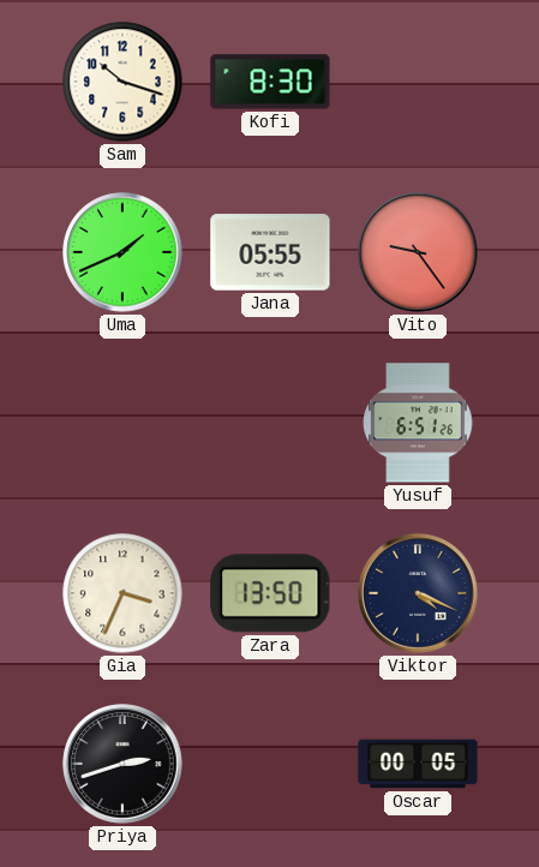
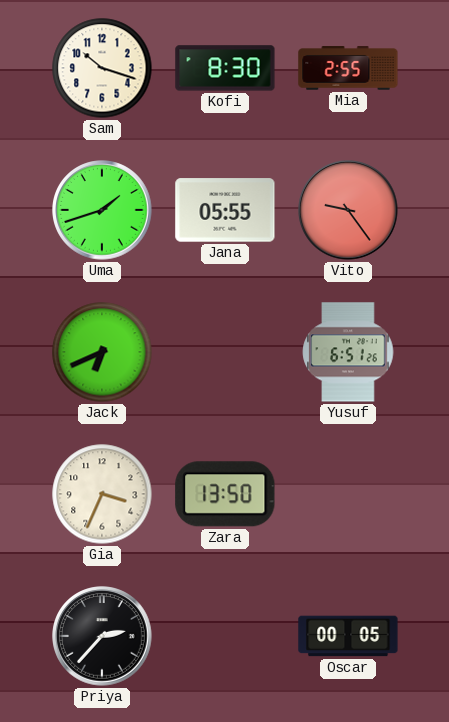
Mia: none -> 2:55 (348, 68)
Uma: 1:41 -> 1:42 (102, 210)
Jack: none -> 6:41 (102, 352)
Viktor: 4:19 -> none (418, 593)
Priya: 2:42 -> 2:37 (102, 636)
